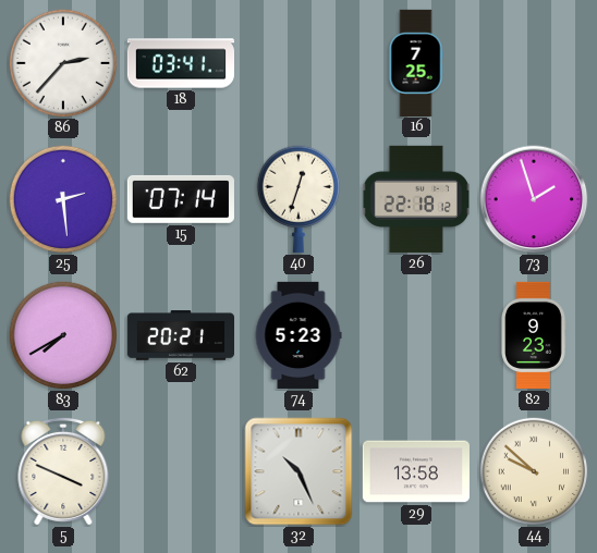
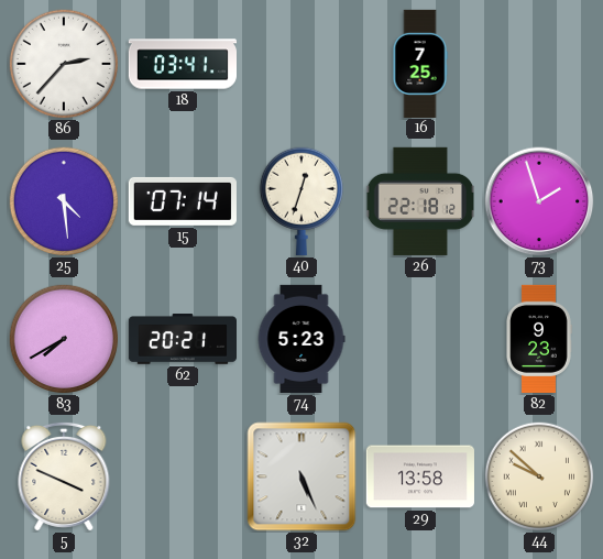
25: 2:29 -> 4:29 (64, 201)
32: 10:26 -> 5:26 (301, 476)
